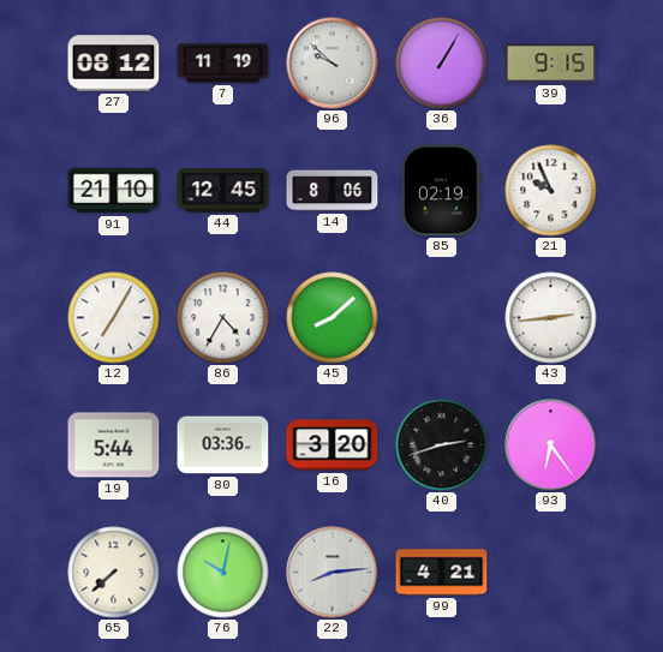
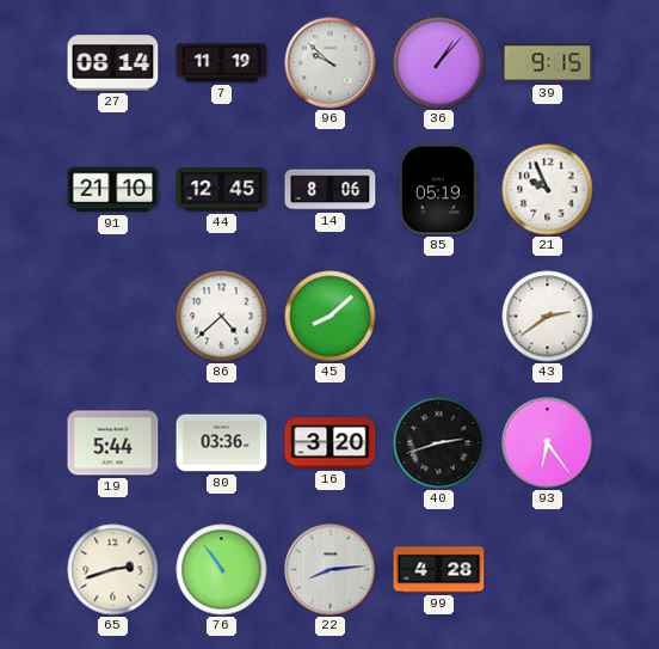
27: 08:12 -> 08:14 (113, 63)
36: 1:05 -> 1:07 (439, 63)
85: 02:19 -> 05:19 (439, 190)
12: 7:05 -> none (114, 318)
86: 4:35 -> 4:38 (222, 317)
43: 2:44 -> 2:39 (548, 317)
65: 7:38 -> 2:42 (113, 570)
76: 10:02 -> 10:54 (222, 570)
99: 4:21 -> 4:28 (439, 570)
